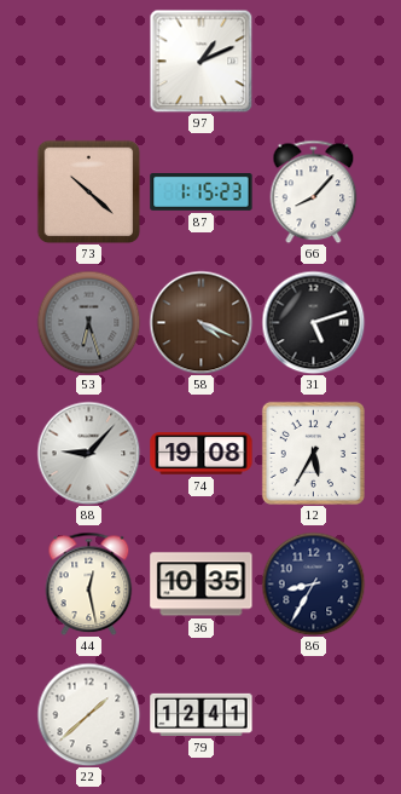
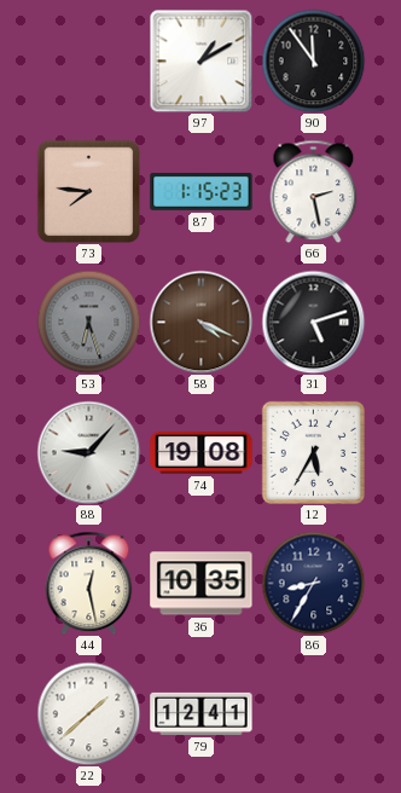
97: 1:11 -> 1:10 (200, 60)
90: none -> 11:54 (313, 60)
73: 10:22 -> 7:46 (88, 191)
66: 8:07 -> 2:28 (314, 191)
